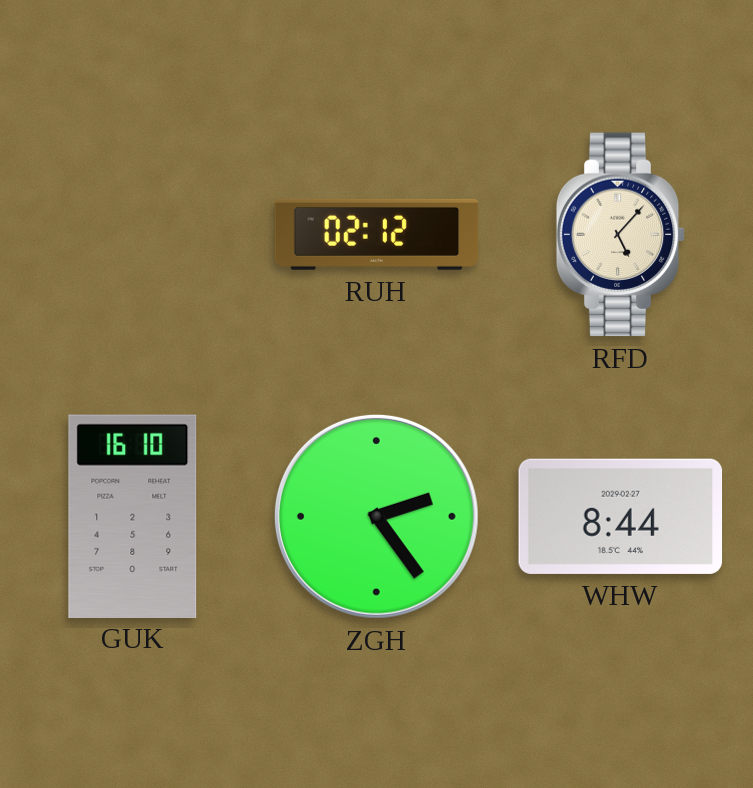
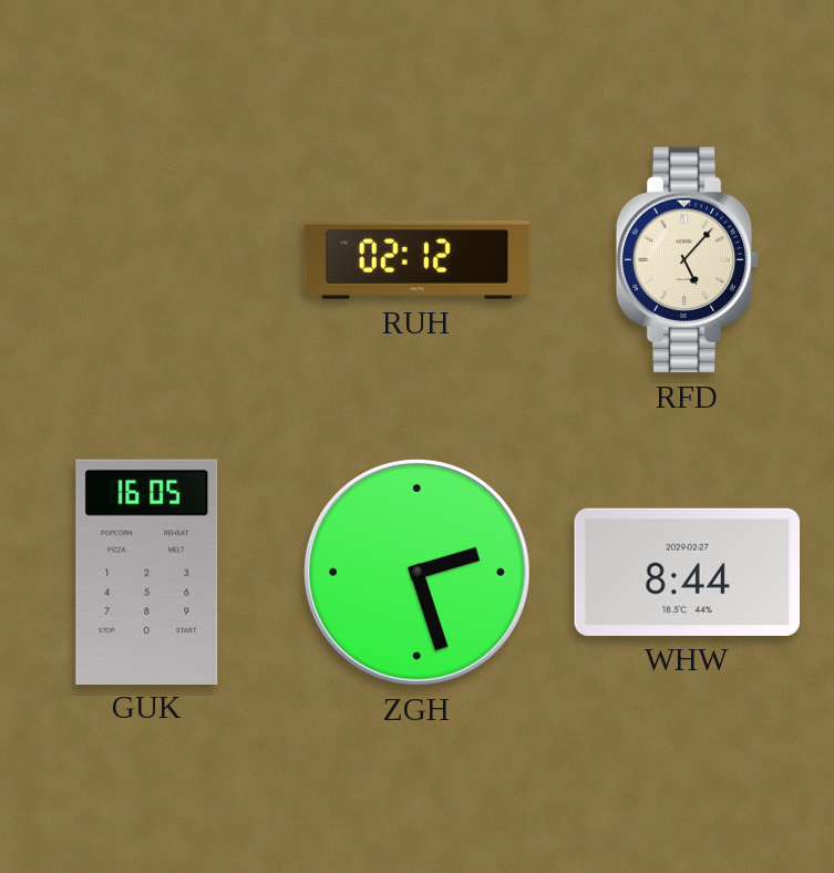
GUK: 16:10 -> 16:05 (147, 572)
ZGH: 2:24 -> 2:27 (416, 572)
